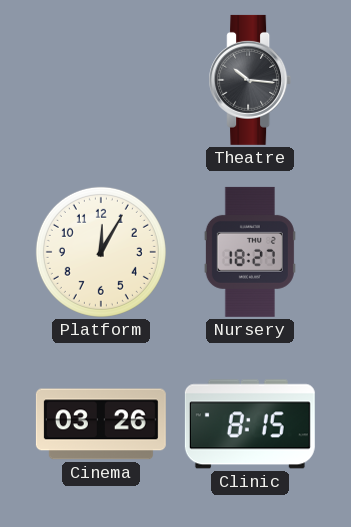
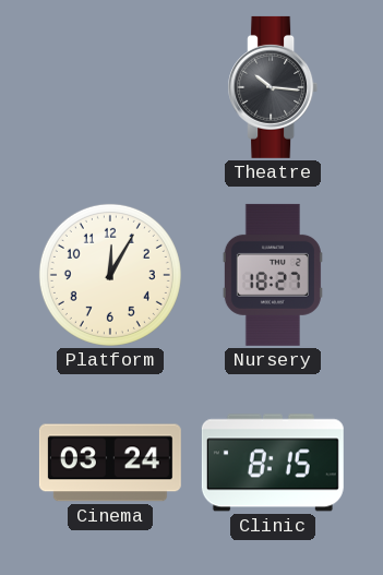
Cinema: 03:26 -> 03:24 (110, 463)
